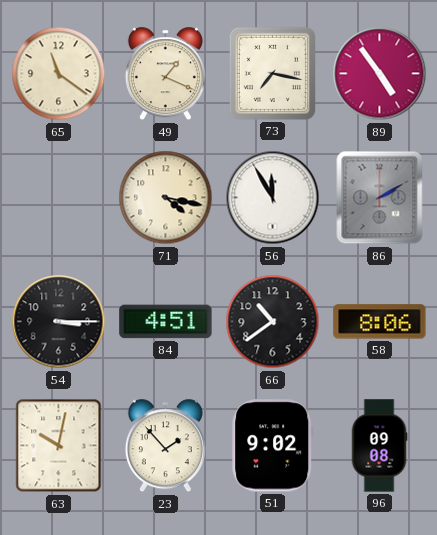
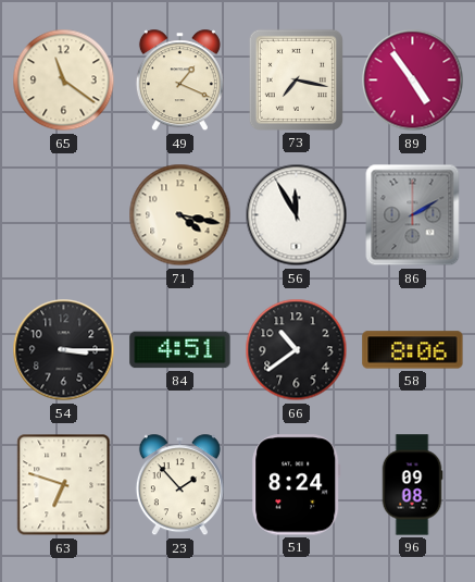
63: 10:02 -> 6:48 (64, 485)
51: 9:02 -> 8:24 (297, 485)
